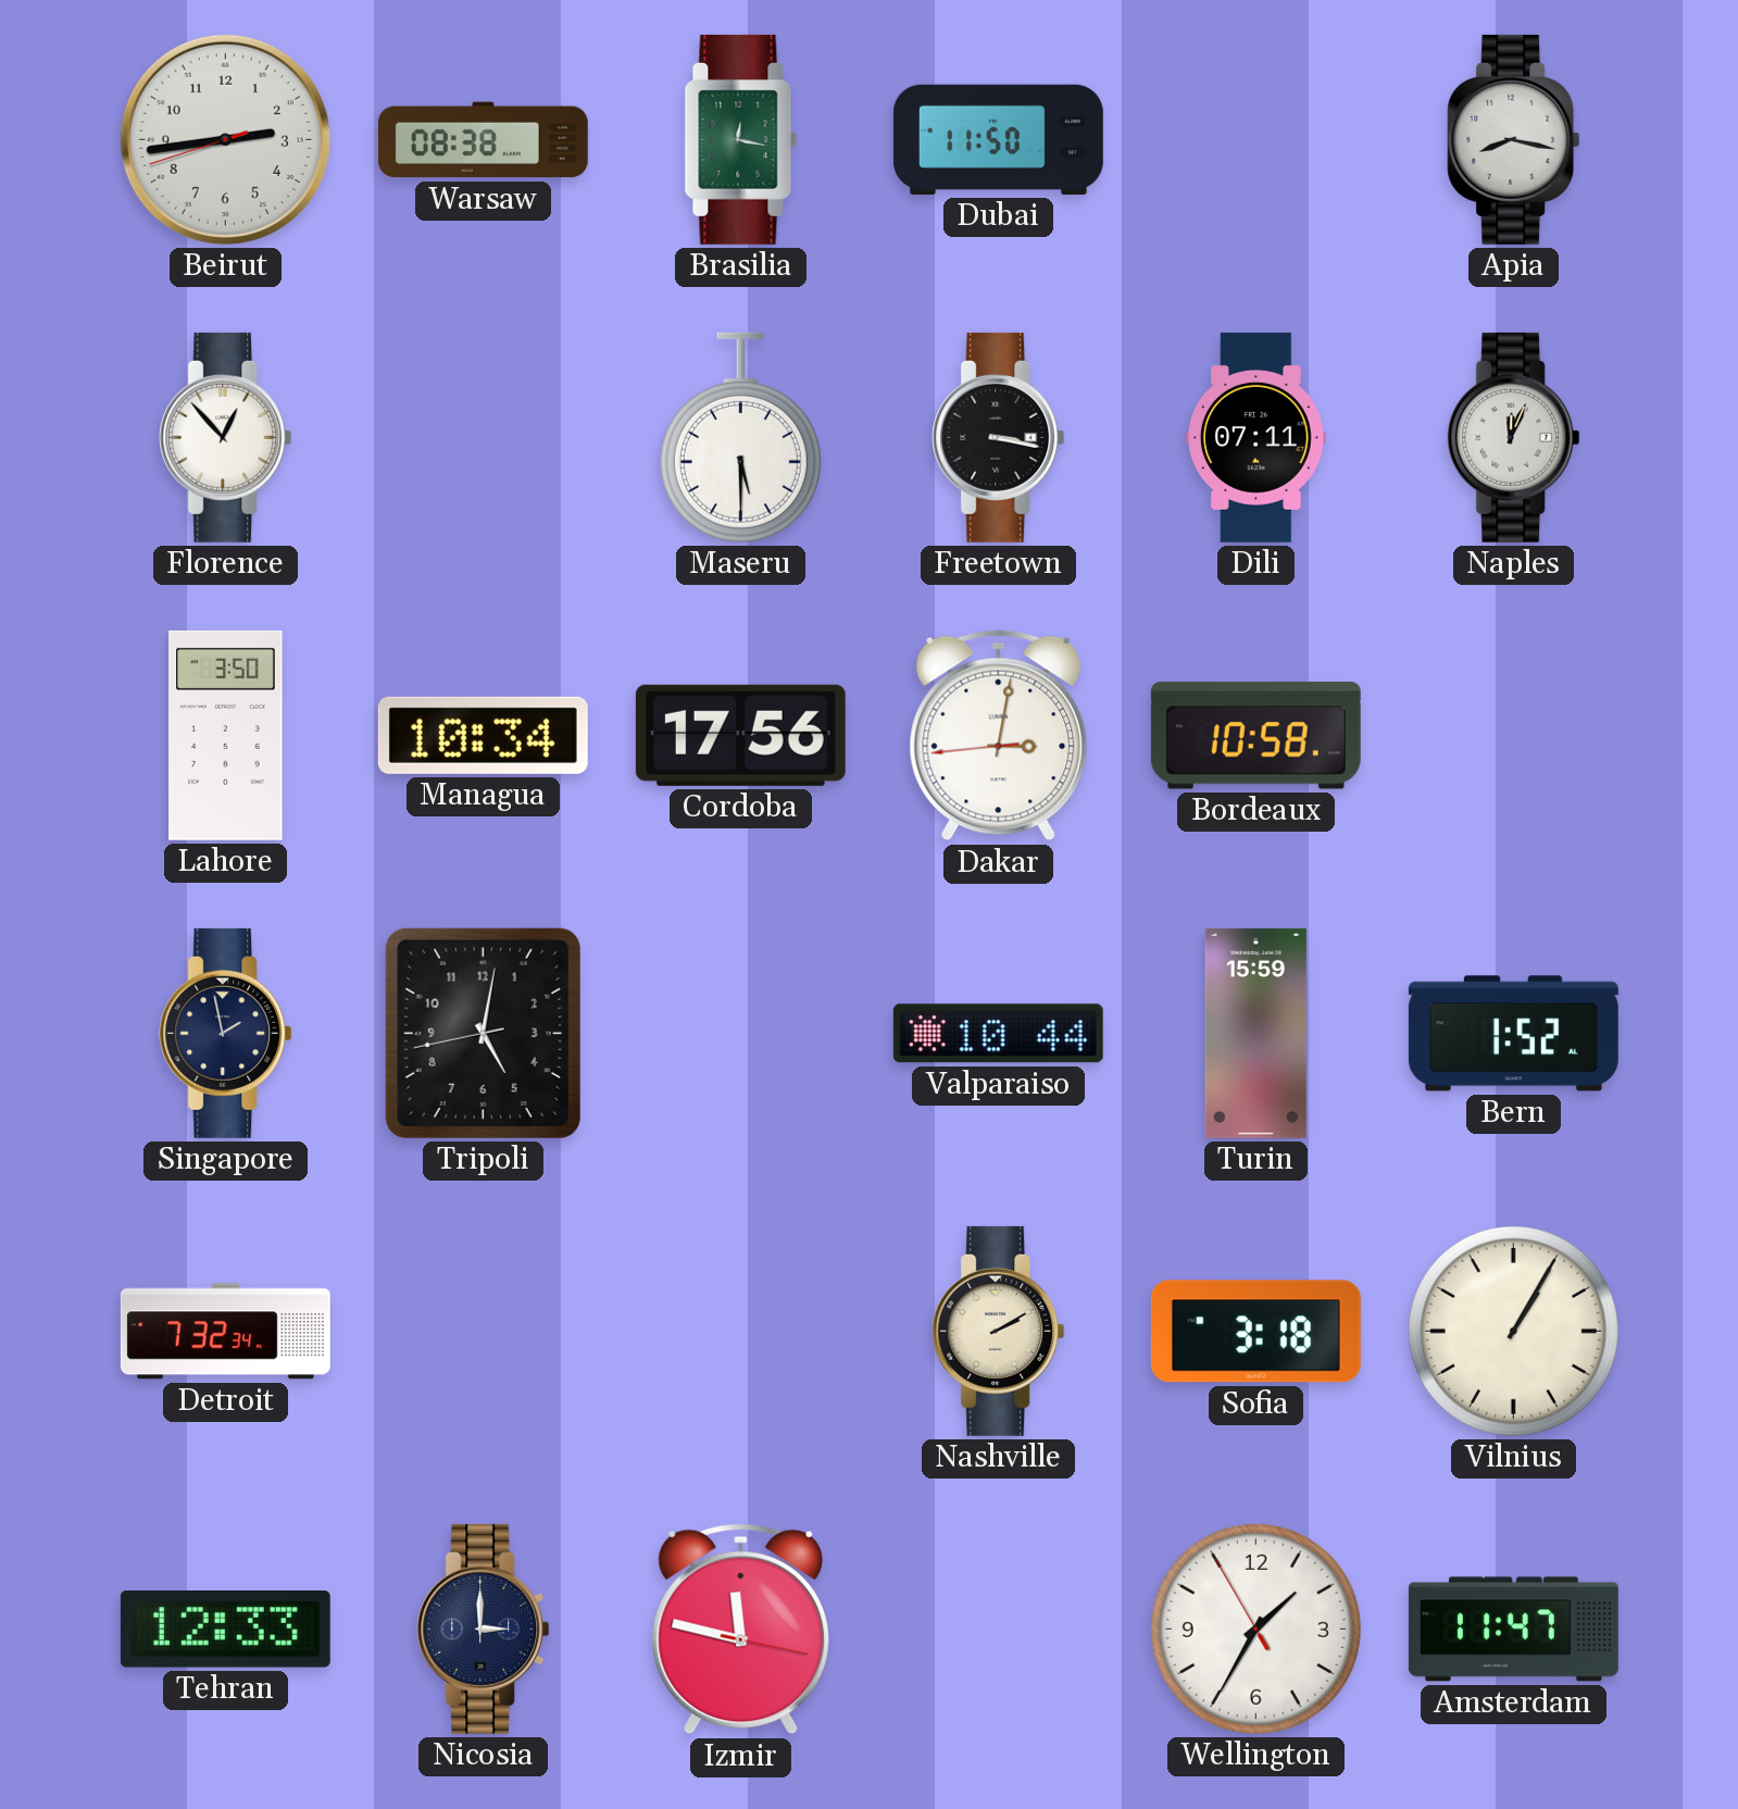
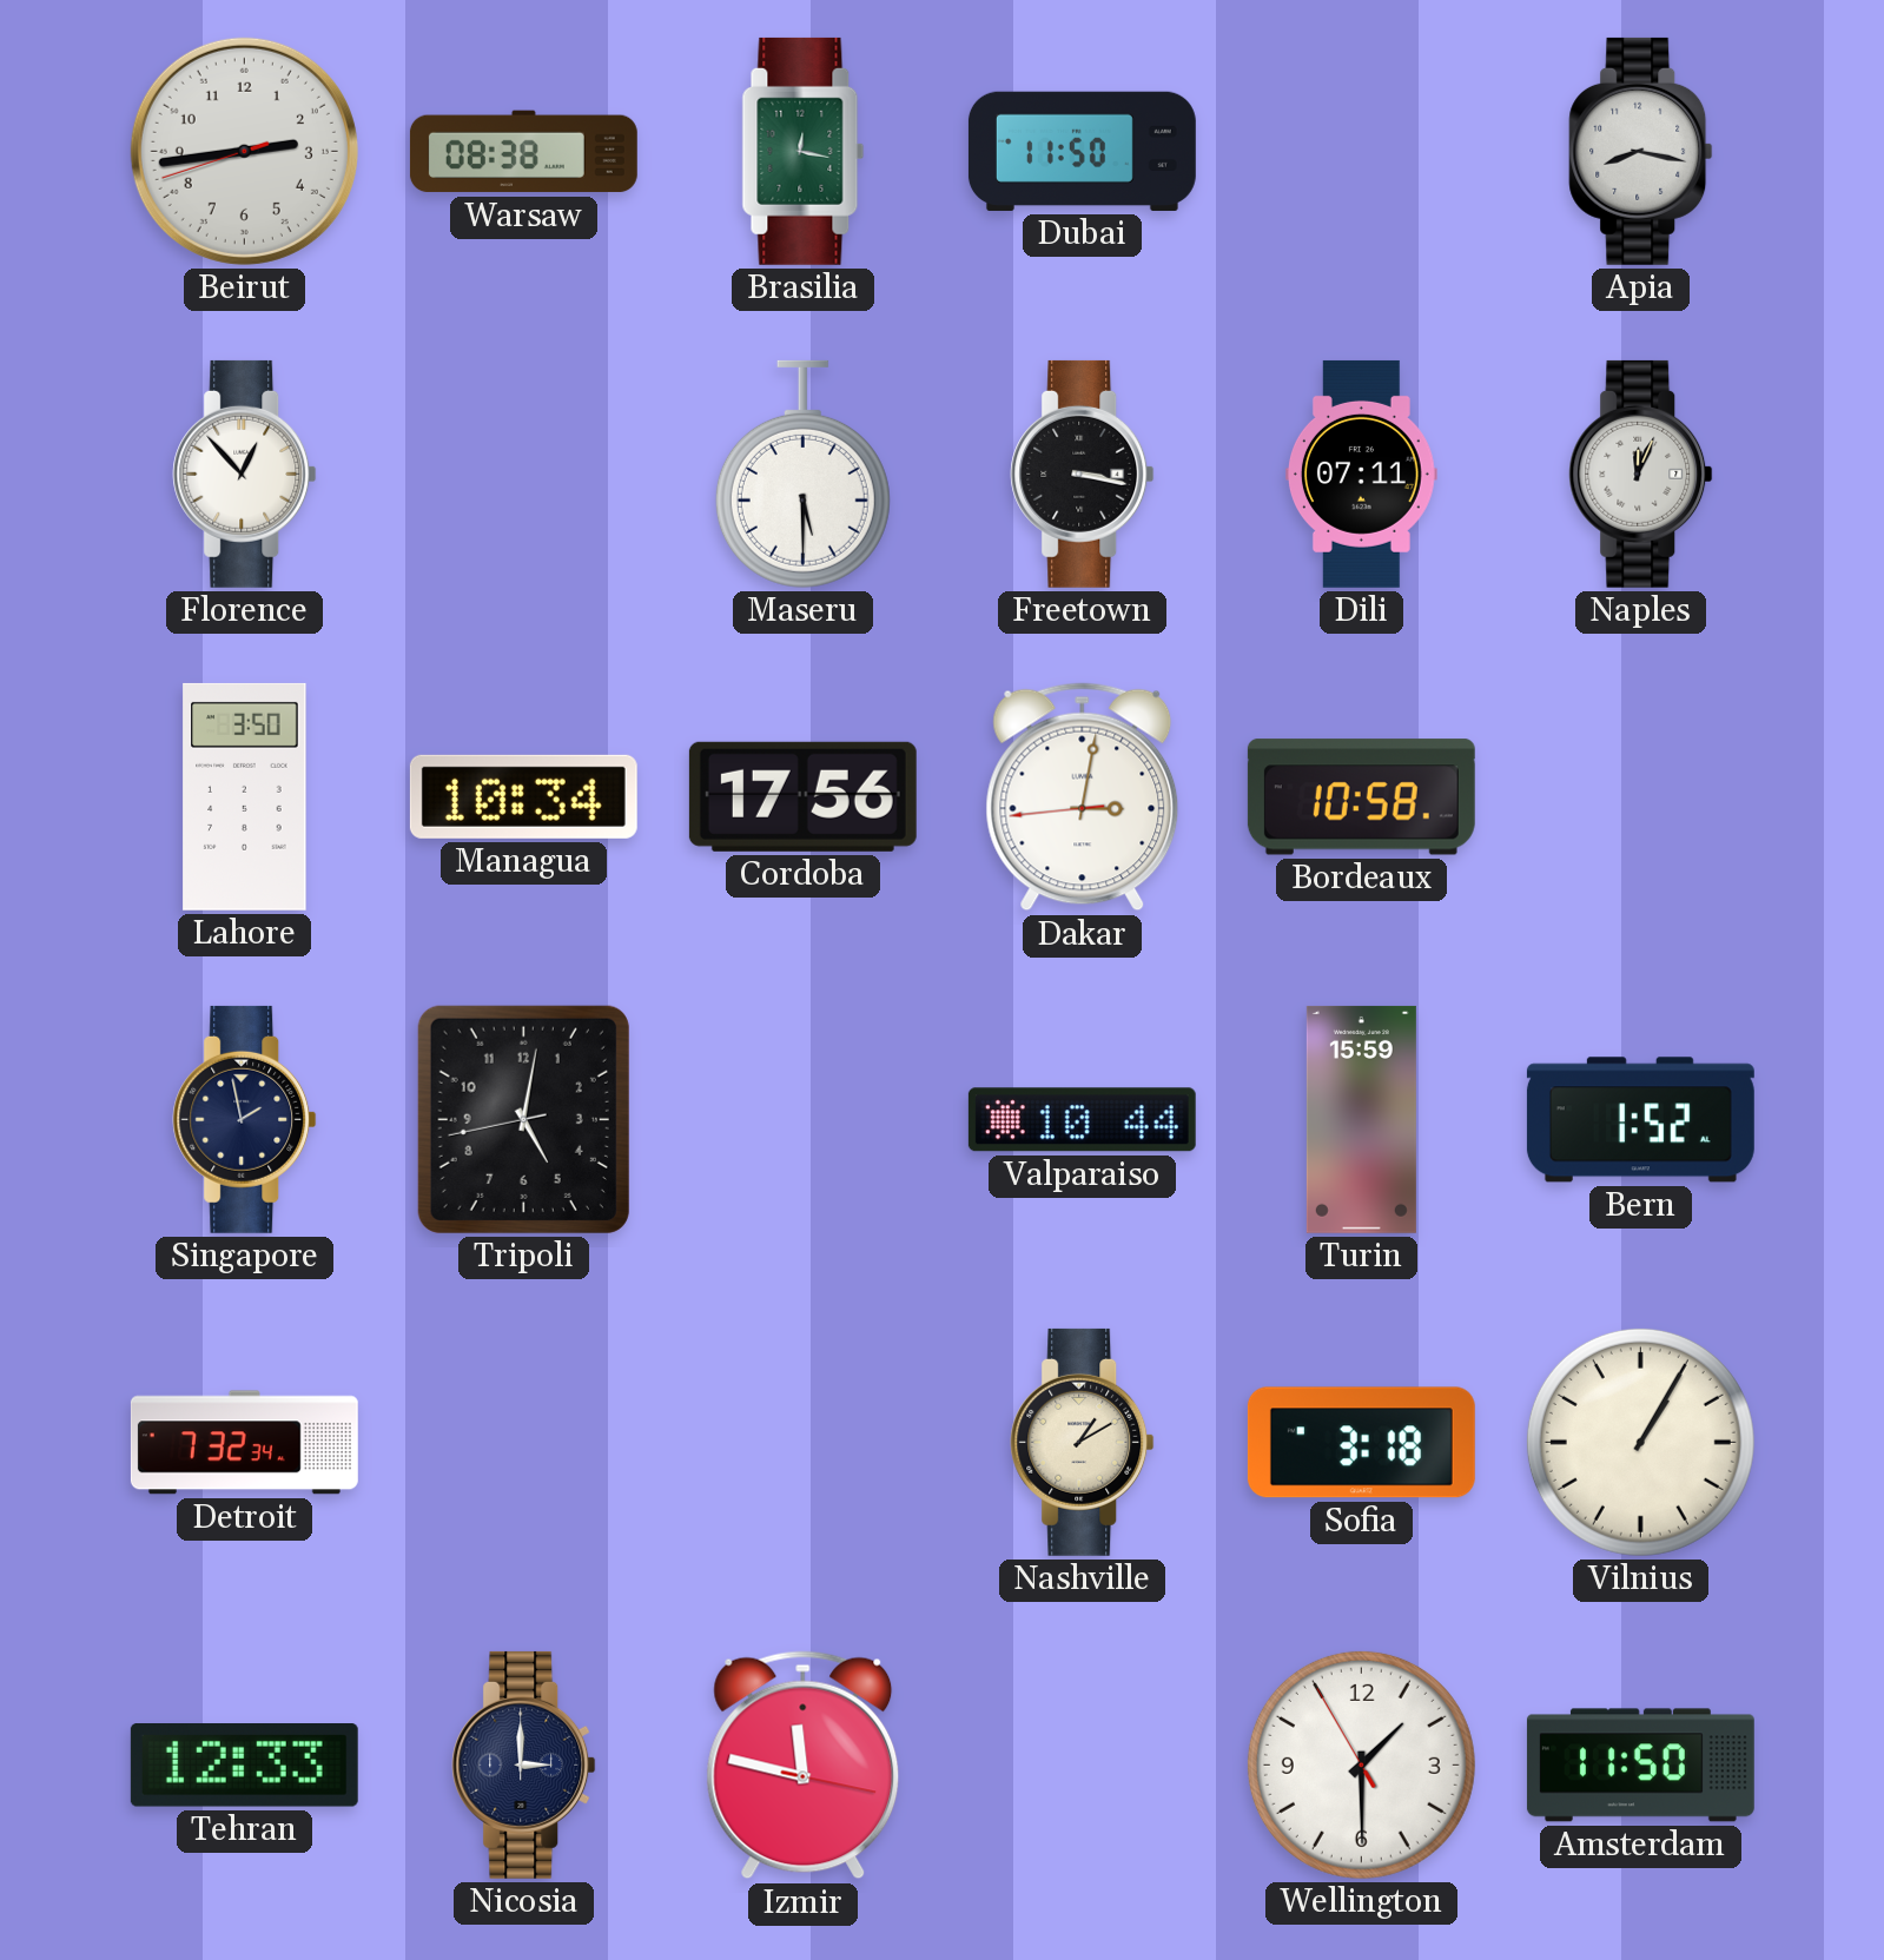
Nashville: 2:10 -> 1:10 (1083, 1442)
Wellington: 1:34 -> 1:29 (1361, 1764)
Amsterdam: 11:47 -> 11:50 (1640, 1766)
